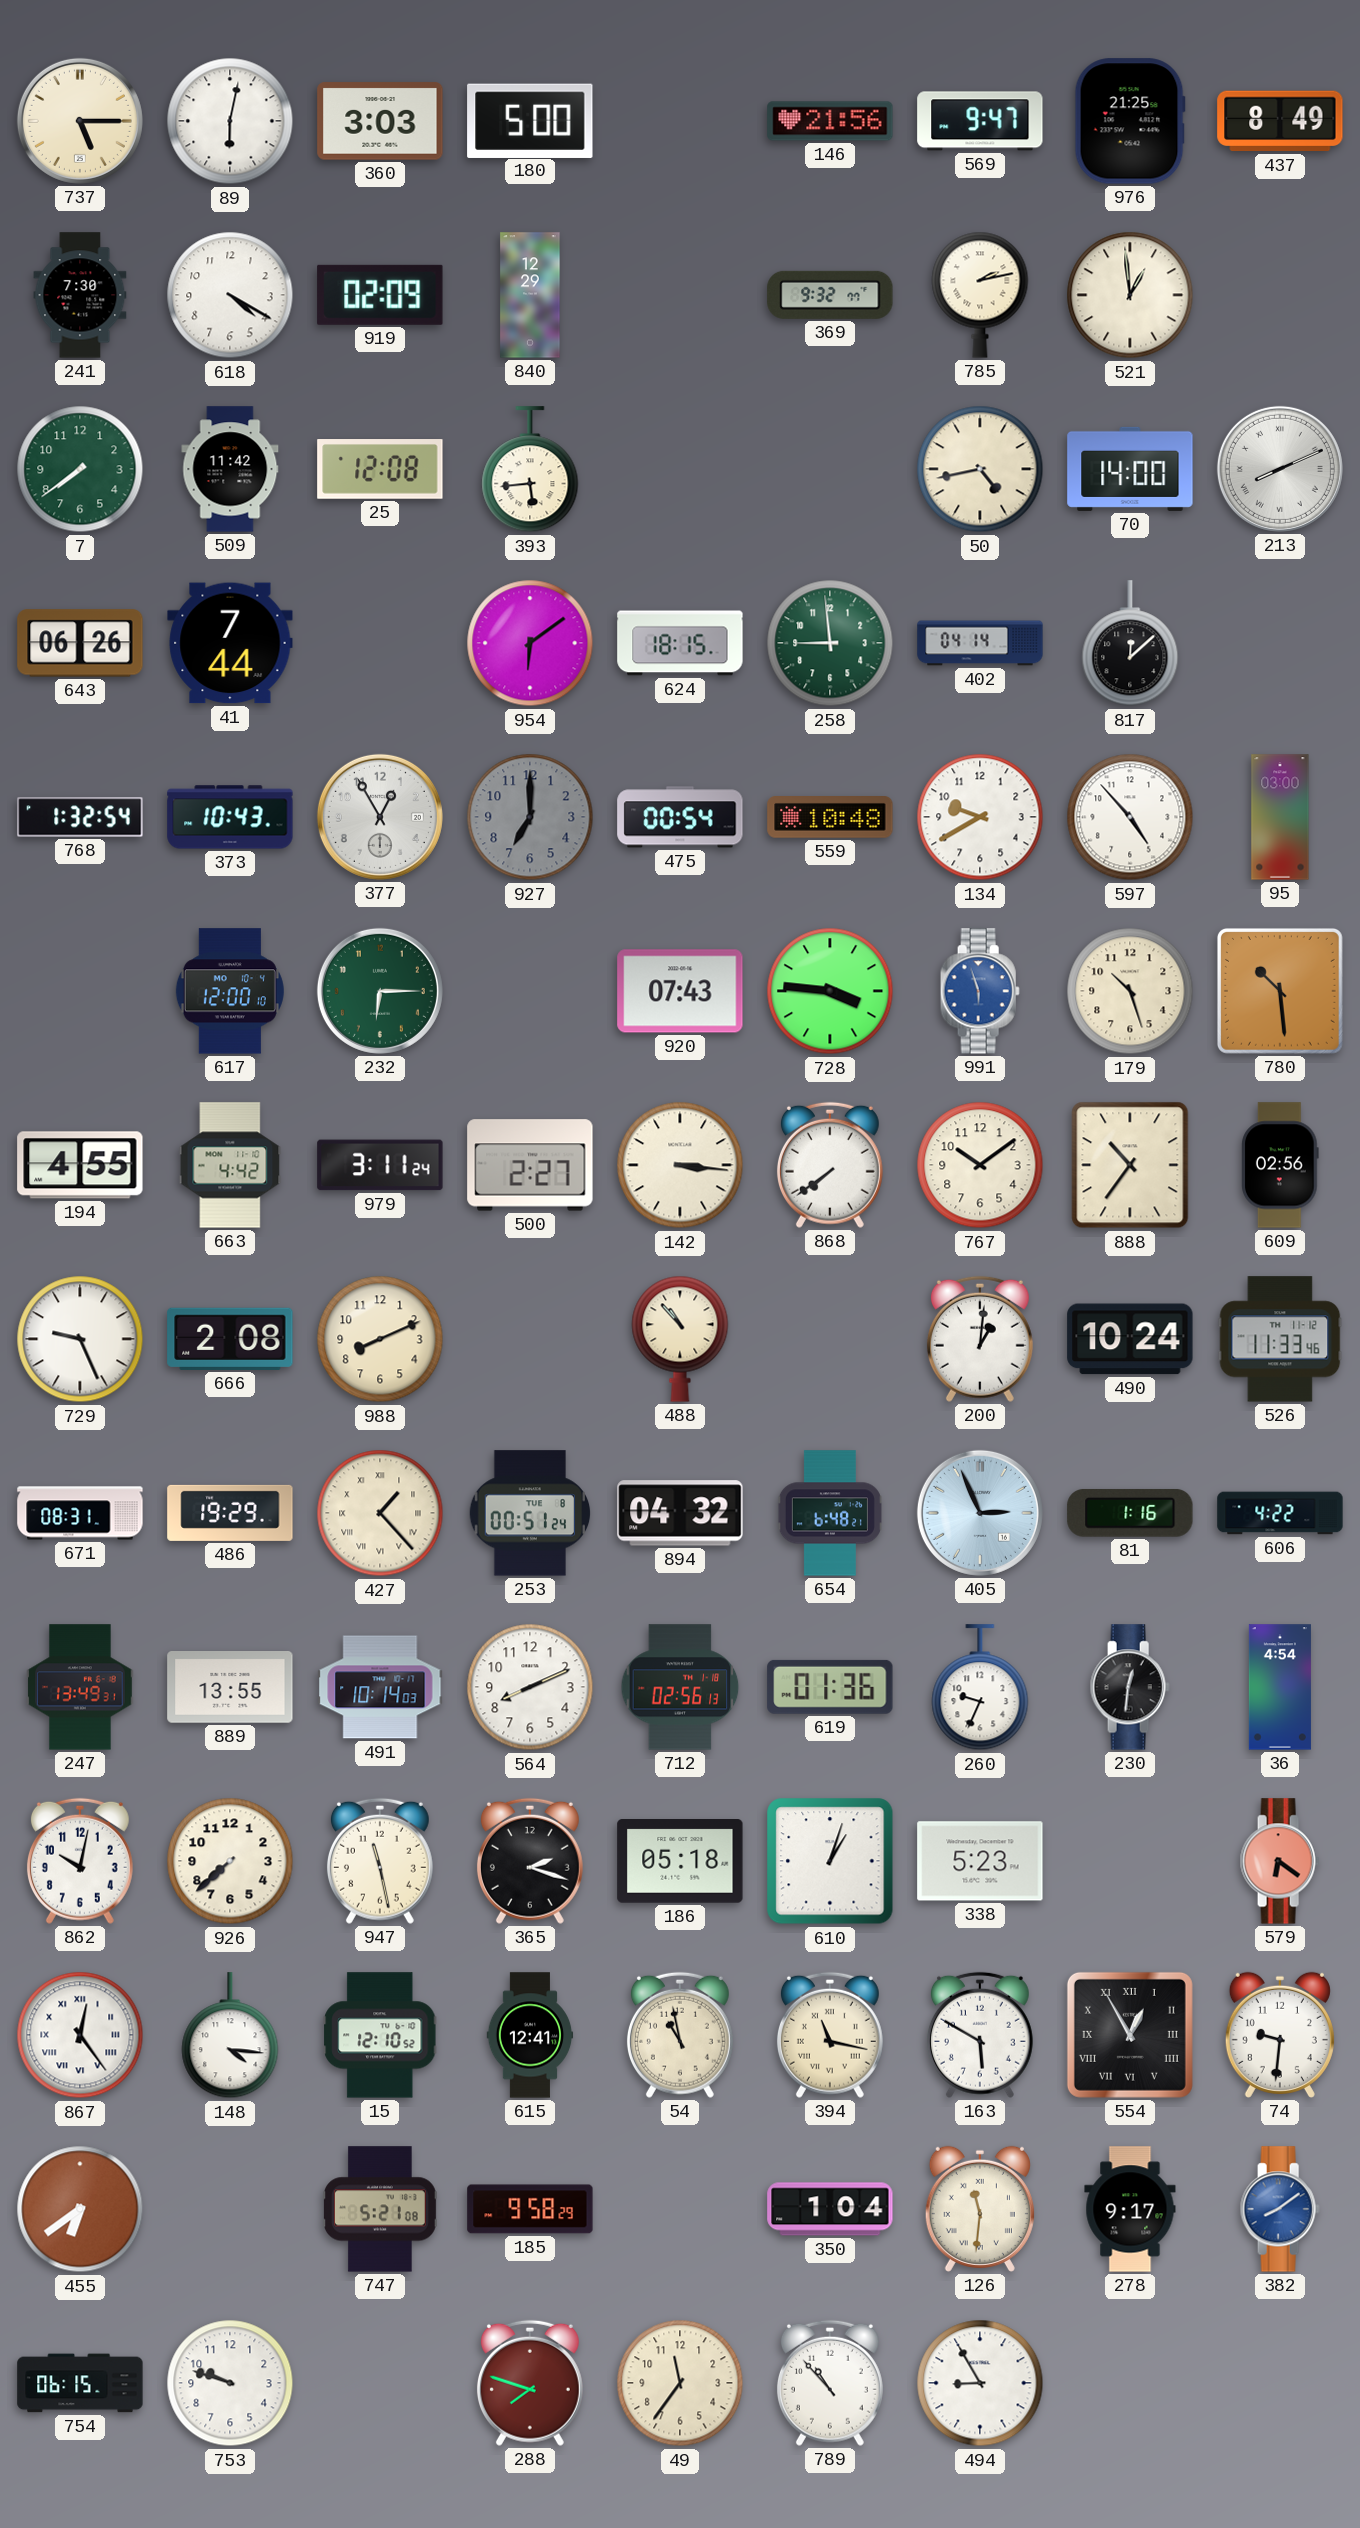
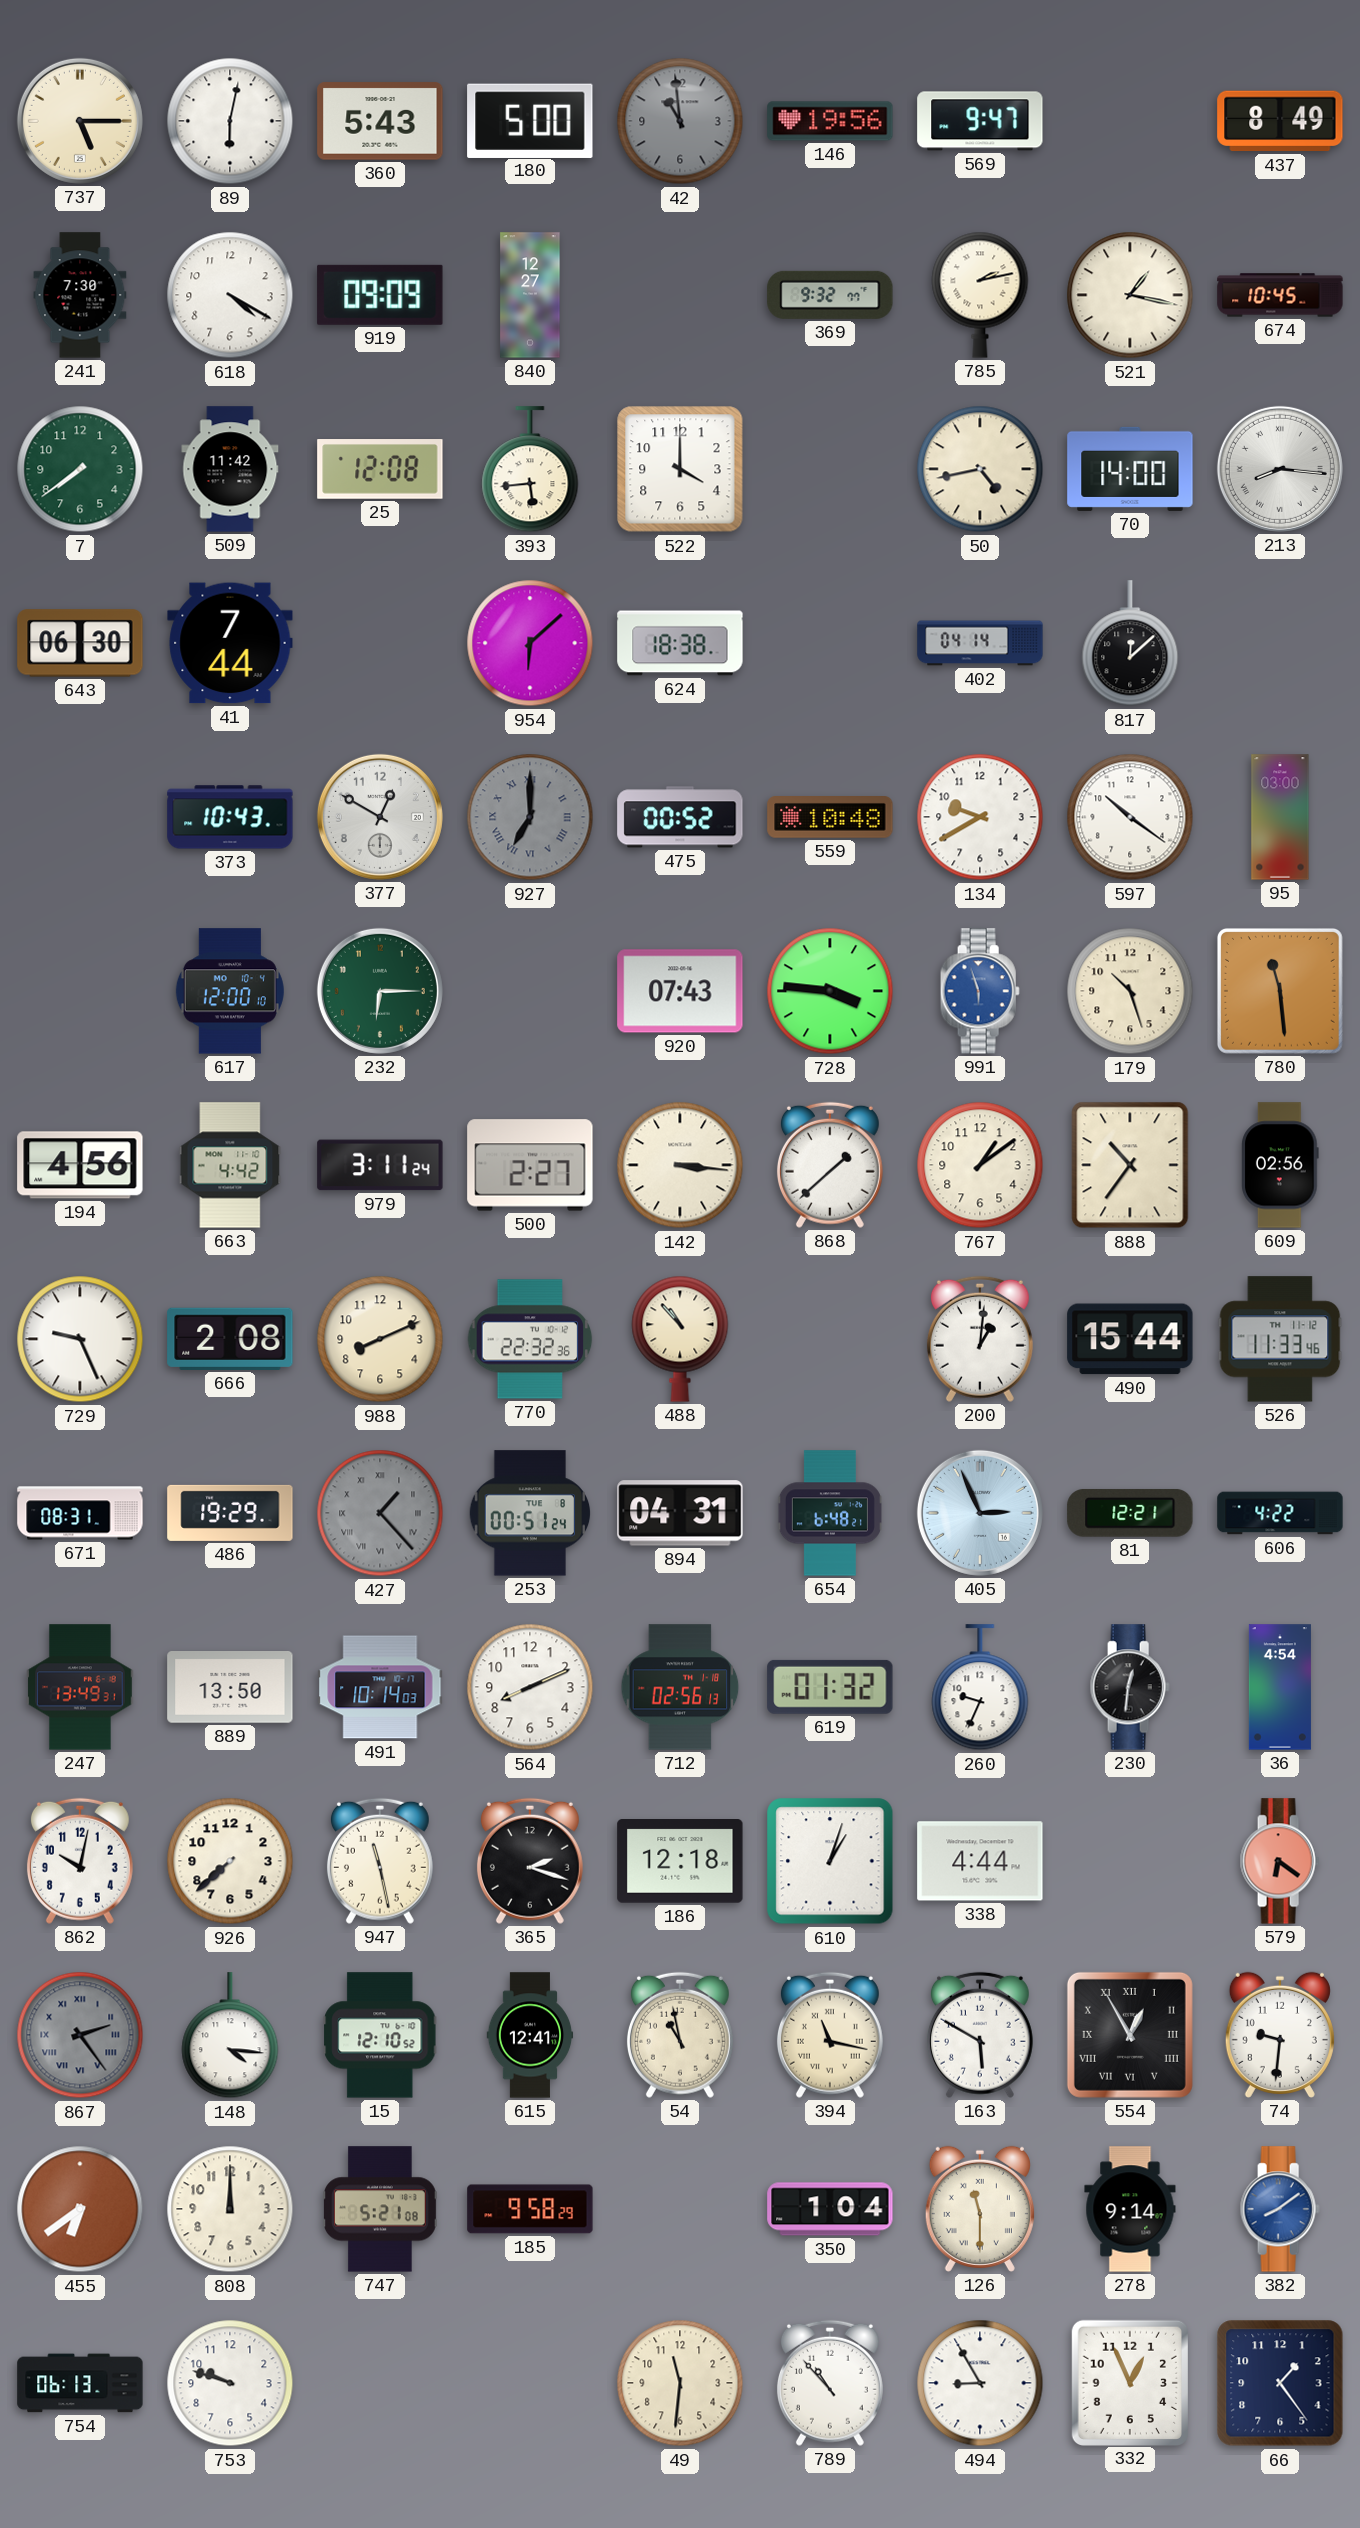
360: 3:03 -> 5:43 (380, 121)
42: none -> 10:59 (680, 121)
146: 21:56 -> 19:56 (830, 121)
976: 21:25 -> none (1130, 121)
919: 02:09 -> 09:09 (380, 295)
840: 12:29 -> 12:27 (530, 295)
521: 12:59 -> 1:17 (1130, 295)
674: none -> 10:45 (1280, 295)
522: none -> 4:00 (680, 469)
213: 8:11 -> 8:16 (1280, 469)
643: 06:26 -> 06:30 (80, 643)
954: 6:09 -> 6:08 (530, 643)
624: 18:15 -> 18:38 (680, 643)
258: 8:59 -> none (830, 643)
768: 1:32 -> none (80, 817)
377: 12:55 -> 12:50 (380, 817)
927 numerals: Arabic -> Roman (530, 817)
475: 00:54 -> 00:52 (680, 817)
597: 4:53 -> 10:21 (1130, 817)
780: 10:29 -> 11:29 (1280, 991)
194: 4:55 -> 4:56 (80, 1165)
868: 7:39 -> 1:38 (830, 1165)
767: 10:09 -> 1:09 (980, 1165)
770: none -> 22:32 (530, 1339)
490: 10:24 -> 15:44 (1130, 1339)
427 dial: cream -> grey (380, 1513)
894: 04:32 -> 04:31 (680, 1513)
81: 1:16 -> 12:21 (1130, 1513)
889: 13:55 -> 13:50 (230, 1688)
619: 01:36 -> 01:32 (830, 1687)
186: 05:18 -> 12:18 (680, 1862)
338: 5:23 -> 4:44 (980, 1861)
867: 12:24 -> 2:24 (80, 2035)
867 dial: white -> grey (80, 2035)
808: none -> 12:00 (230, 2209)
126: 11:31 -> 11:30 (980, 2209)
278: 9:17 -> 9:14 (1130, 2209)
754: 06:15 -> 06:13 (80, 2383)
288: 7:48 -> none (530, 2383)
49: 11:36 -> 11:31 (680, 2383)
332: none -> 12:56 (1130, 2382)
66: none -> 1:24 (1280, 2383)
